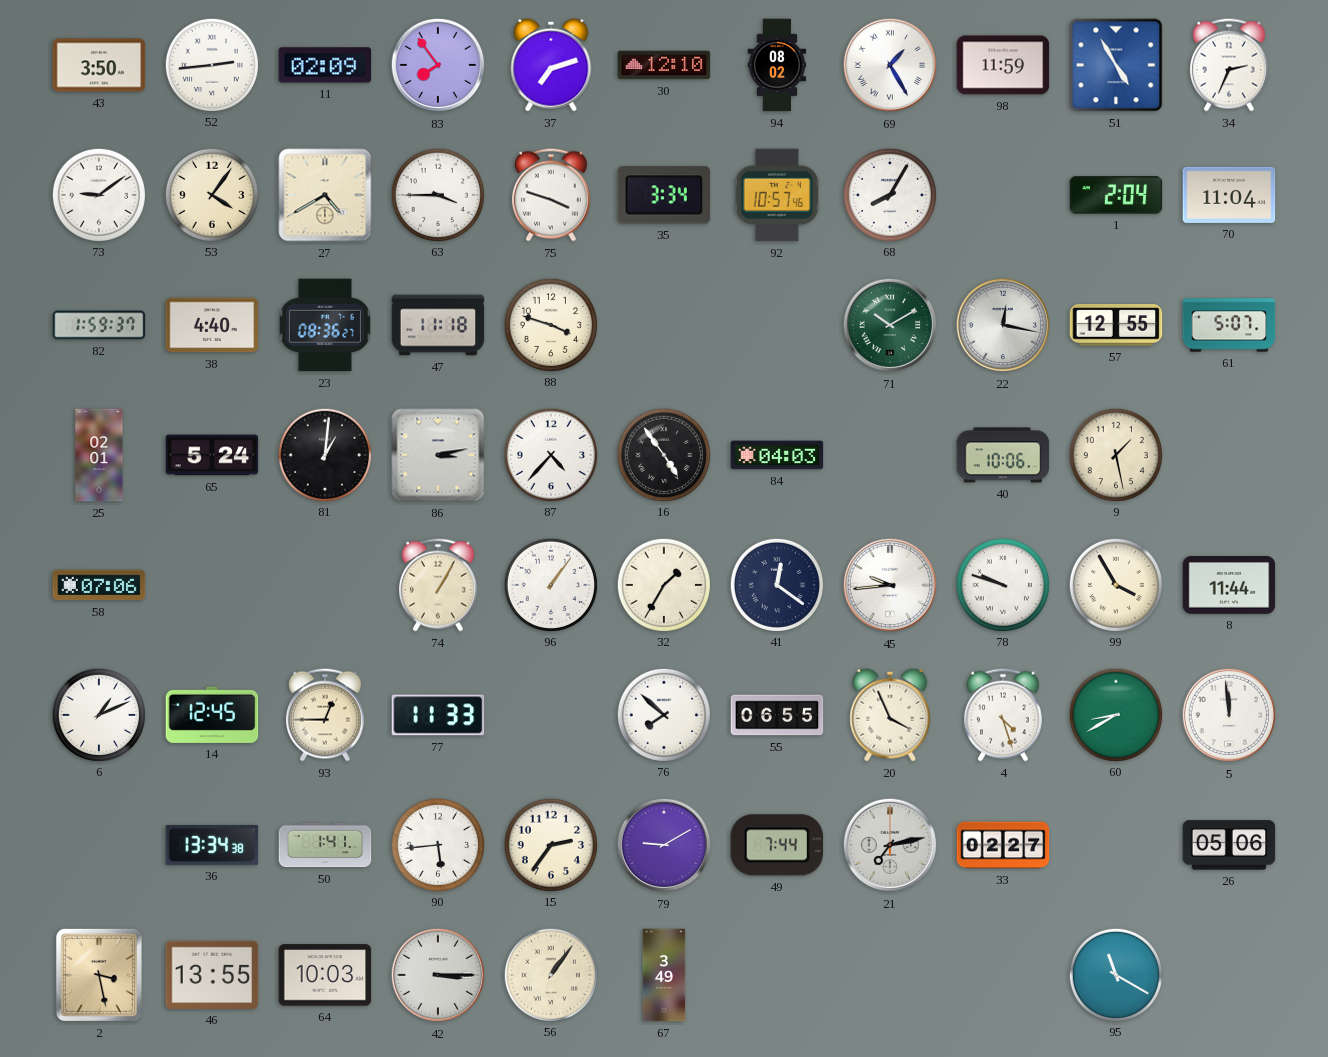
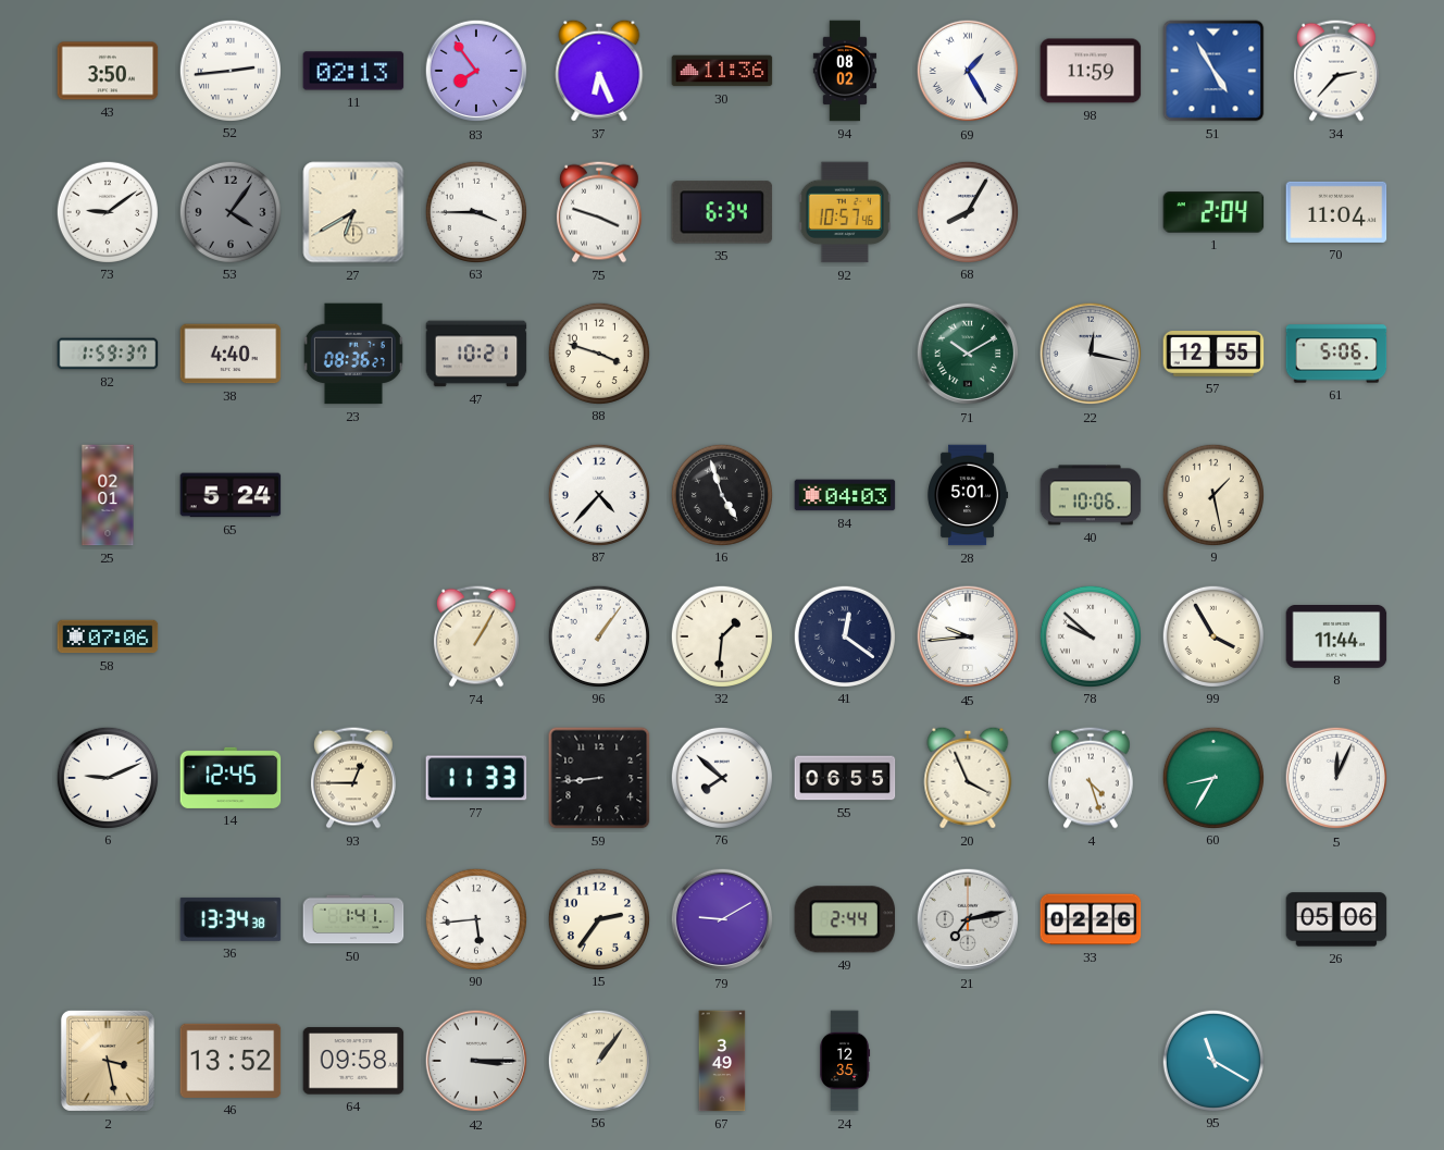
11: 02:09 -> 02:13 (353, 71)
37: 7:12 -> 6:26 (599, 71)
30: 12:10 -> 11:36 (722, 71)
34: 2:34 -> 2:37 (1336, 71)
53 dial: cream -> grey (229, 211)
27: 4:40 -> 6:40 (353, 212)
35: 3:34 -> 6:34 (722, 212)
47: 11:18 -> 10:21 (476, 354)
61: 5:07 -> 5:06 (1336, 354)
81: 1:01 -> none (324, 454)
86: 3:13 -> none (438, 455)
16: 4:54 -> 4:57 (721, 494)
28: none -> 5:01 (967, 495)
32: 1:35 -> 1:31 (721, 635)
78: 9:48 -> 9:52 (1090, 635)
6: 1:11 -> 9:11 (107, 777)
59: none -> 8:44 (599, 778)
60: 8:40 -> 8:35 (1212, 777)
5: 11:59 -> 12:04 (1336, 778)
49: 7:44 -> 2:44 (845, 919)
33: 02:27 -> 02:26 (1091, 919)
46: 13:55 -> 13:52 (231, 1061)
64: 10:03 -> 09:58 (353, 1061)
24: none -> 12:35 (845, 1061)
